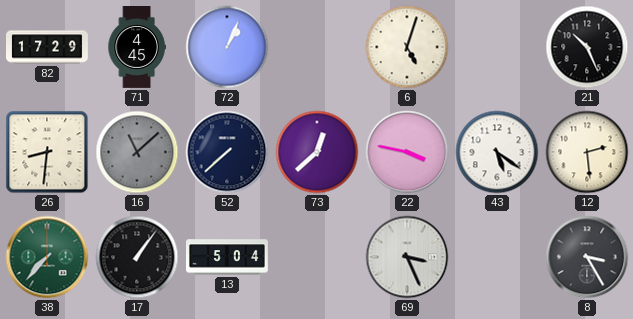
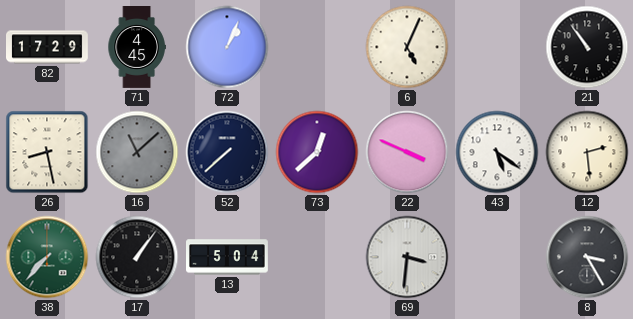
6: 5:03 -> 5:04 (407, 47)
21: 10:26 -> 10:54 (587, 47)
26: 8:31 -> 8:28 (47, 152)
22: 3:47 -> 3:49 (407, 152)
69: 3:26 -> 3:31 (407, 257)
